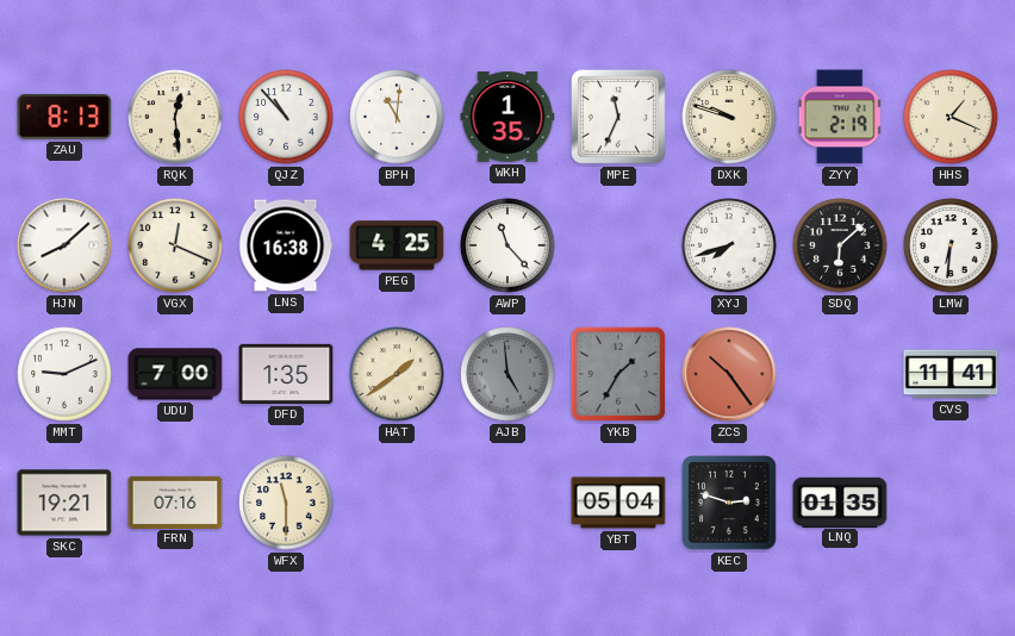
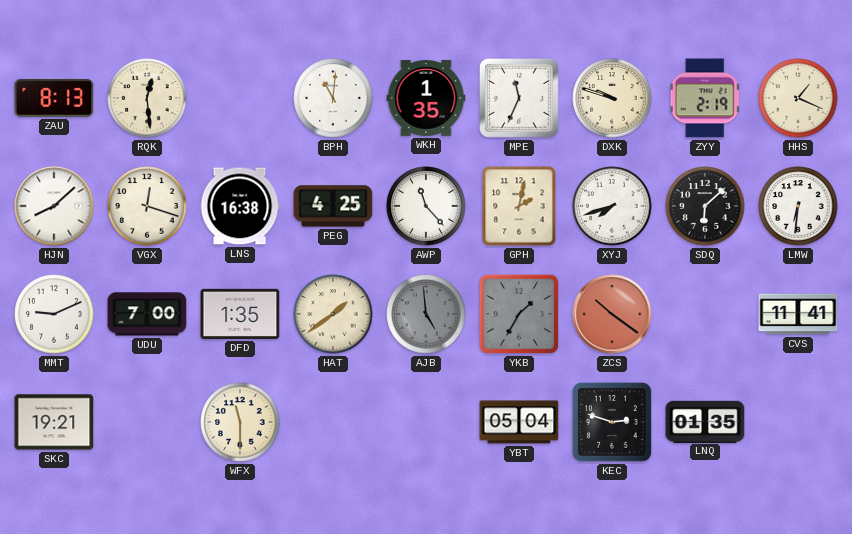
QJZ: 10:53 -> none (286, 117)
VGX: 12:19 -> 12:18 (147, 206)
GPH: none -> 2:02 (519, 206)
ZCS: 10:24 -> 10:21 (612, 314)
FRN: 07:16 -> none (175, 501)
